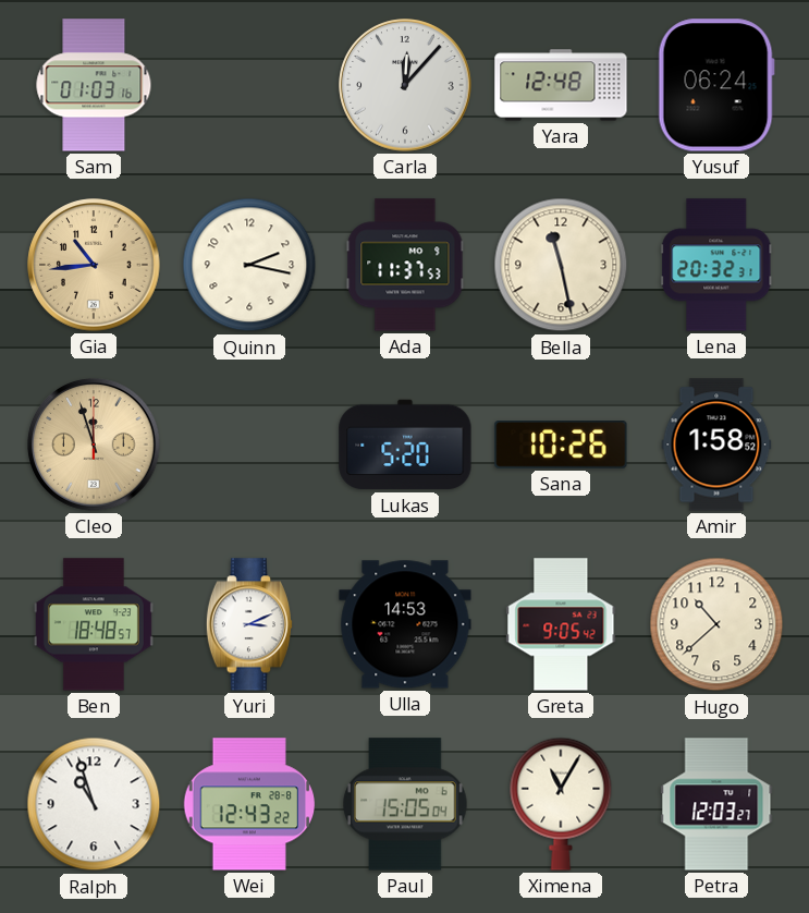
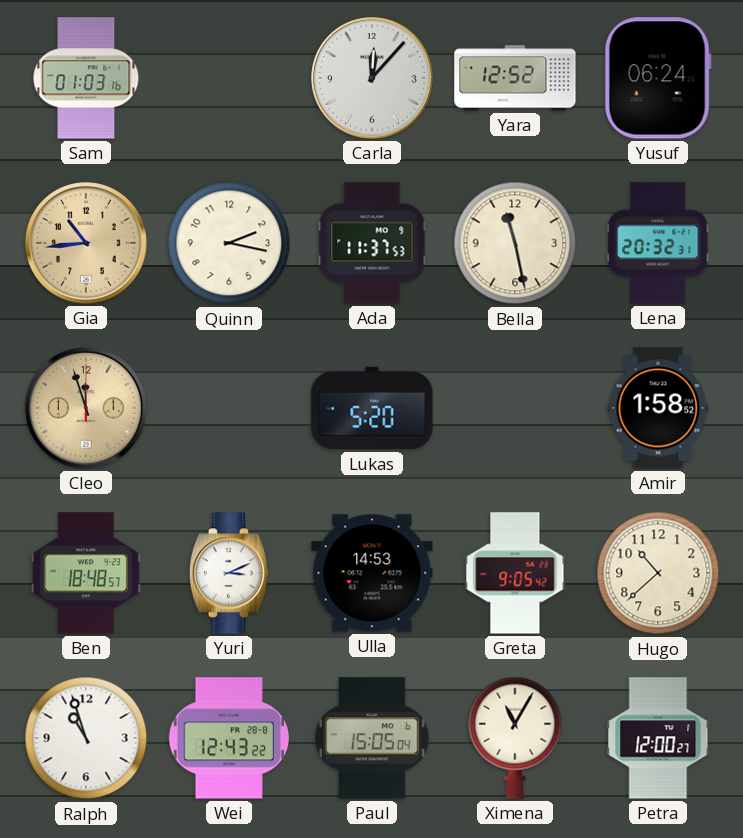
Yara: 12:48 -> 12:52 (515, 78)
Sana: 10:26 -> none (561, 446)
Petra: 12:03 -> 12:00 (658, 738)
